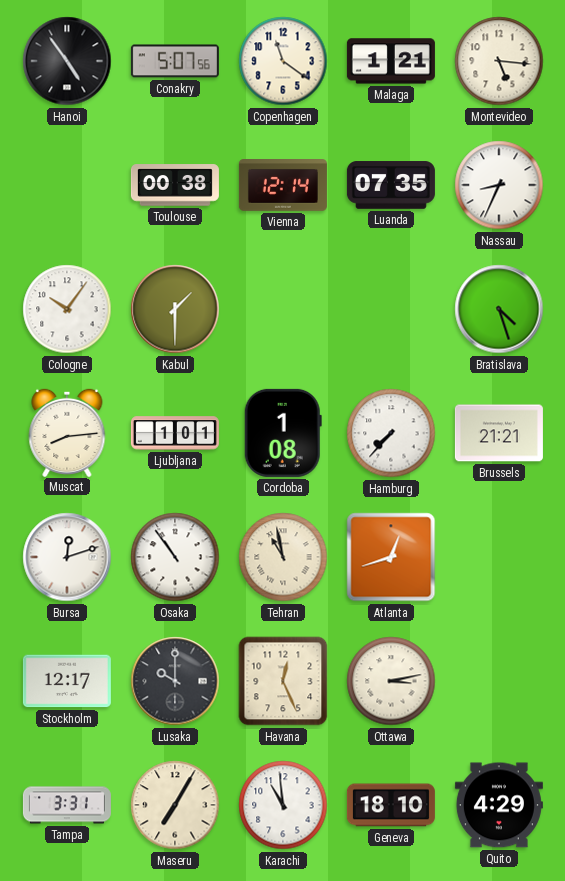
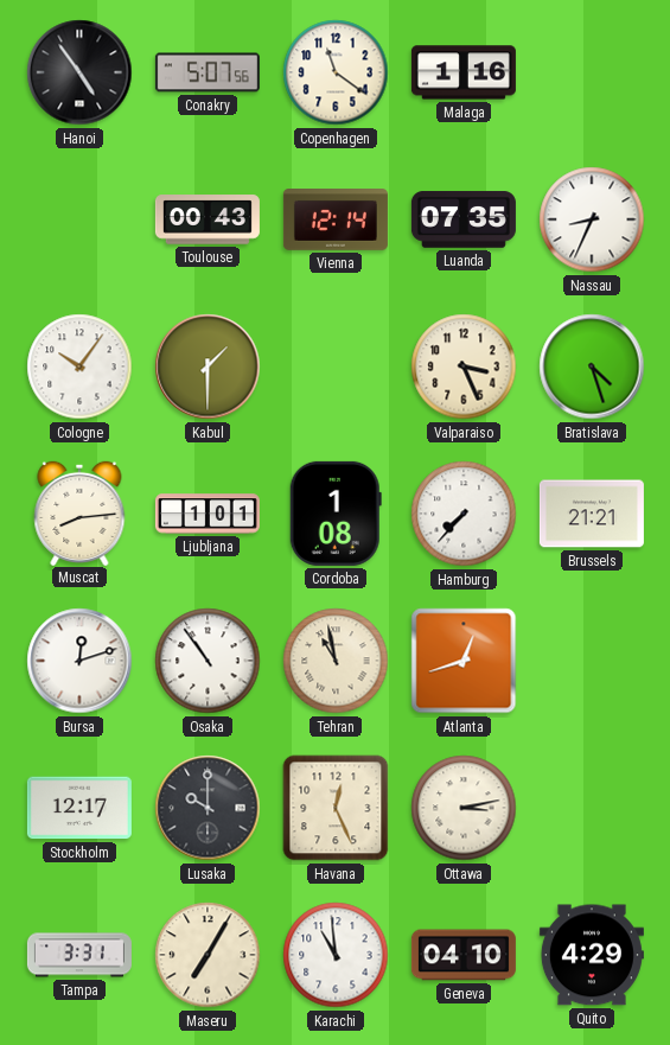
Malaga: 1:21 -> 1:16 (464, 72)
Montevideo: 5:16 -> none (499, 61)
Toulouse: 00:38 -> 00:43 (208, 219)
Valparaiso: none -> 3:26 (464, 367)
Geneva: 18:10 -> 04:10 (464, 955)
